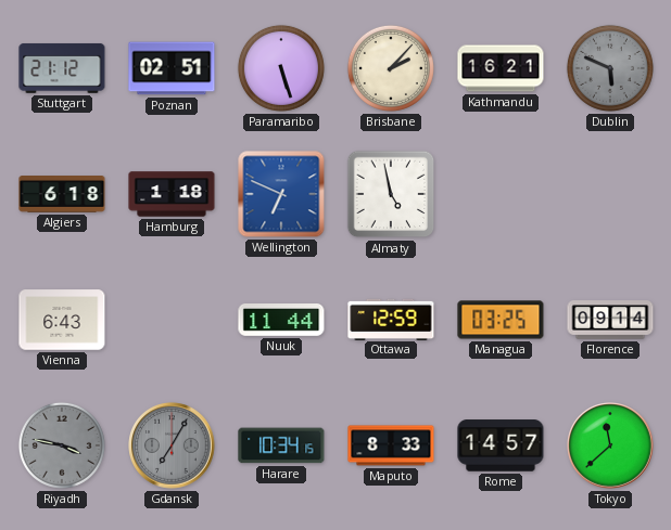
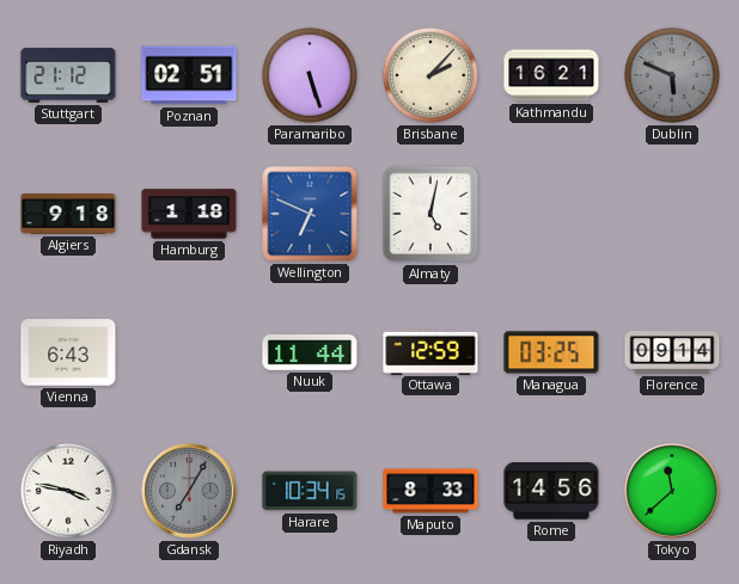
Algiers: 6:18 -> 9:18 (68, 214)
Almaty: 4:58 -> 5:02 (430, 214)
Riyadh dial: grey -> white (68, 491)
Rome: 14:57 -> 14:56 (551, 491)
